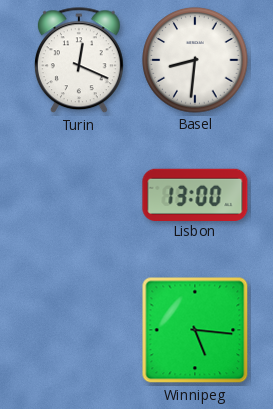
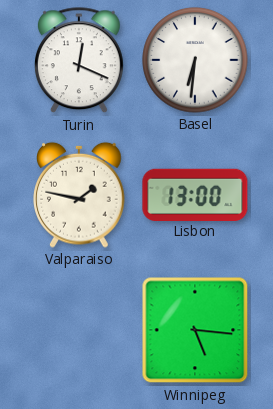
Basel: 8:31 -> 6:31 (195, 60)
Valparaiso: none -> 1:47 (79, 195)
